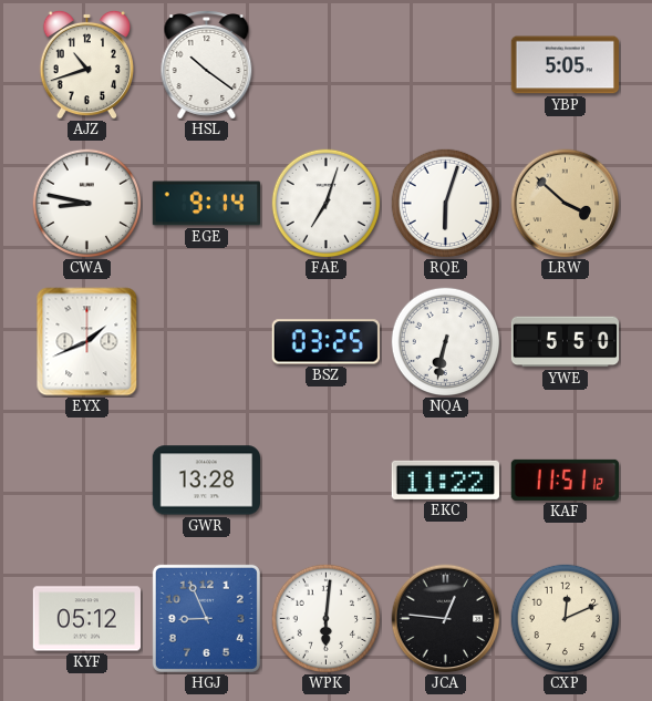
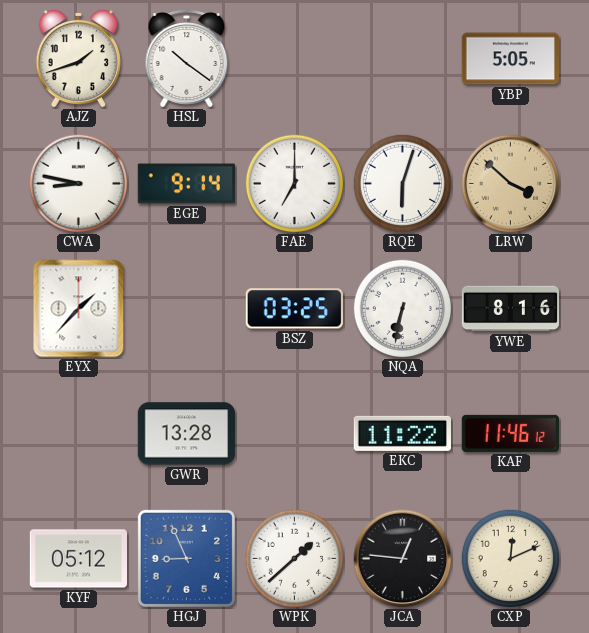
AJZ: 10:42 -> 1:42 (78, 58)
FAE: 7:03 -> 7:00 (295, 184)
EYX: 1:41 -> 1:37 (79, 309)
YWE: 5:50 -> 8:16 (510, 309)
KAF: 11:51 -> 11:46 (510, 433)
WPK: 6:01 -> 1:38 (295, 559)
